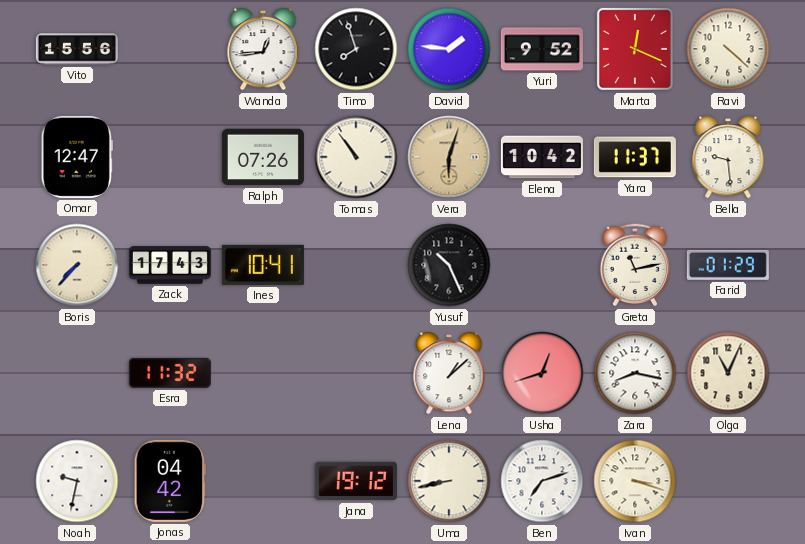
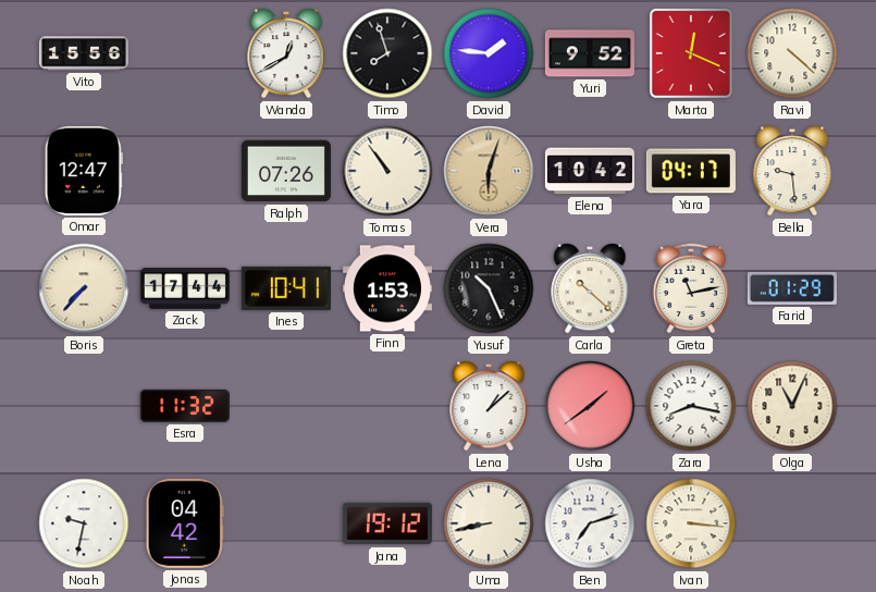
Wanda: 12:44 -> 12:40 (286, 54)
Yara: 11:37 -> 04:17 (691, 171)
Zack: 17:43 -> 17:44 (185, 288)
Finn: none -> 1:53 (387, 288)
Carla: none -> 10:22 (590, 289)
Usha: 12:42 -> 1:39 (590, 406)
Ivan: 3:18 -> 3:16 (691, 523)
